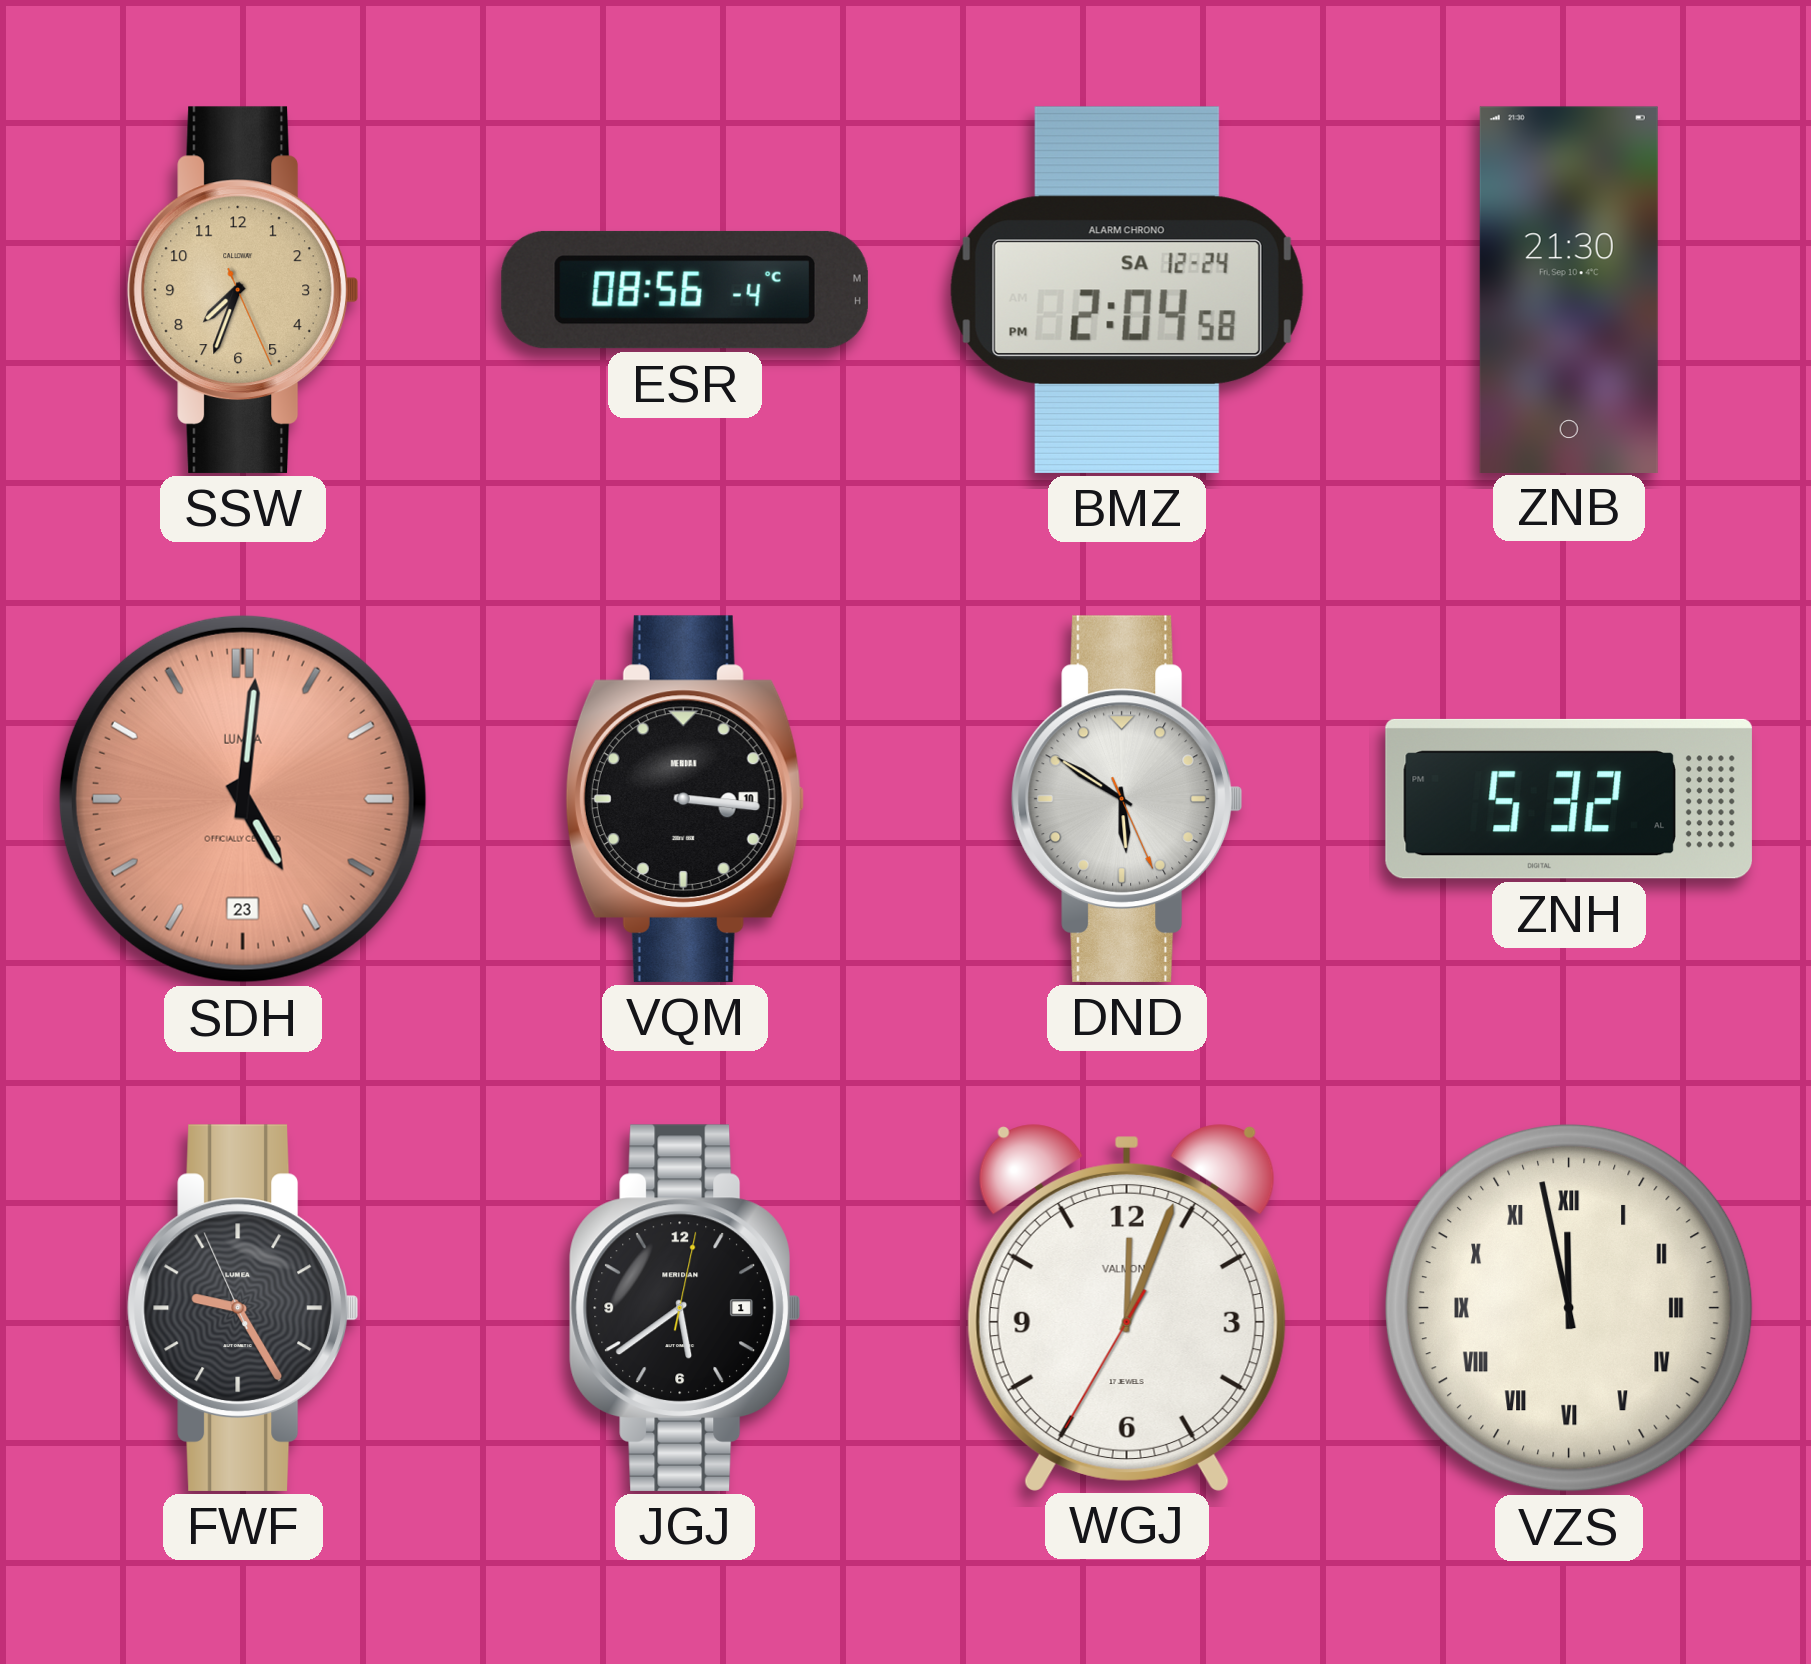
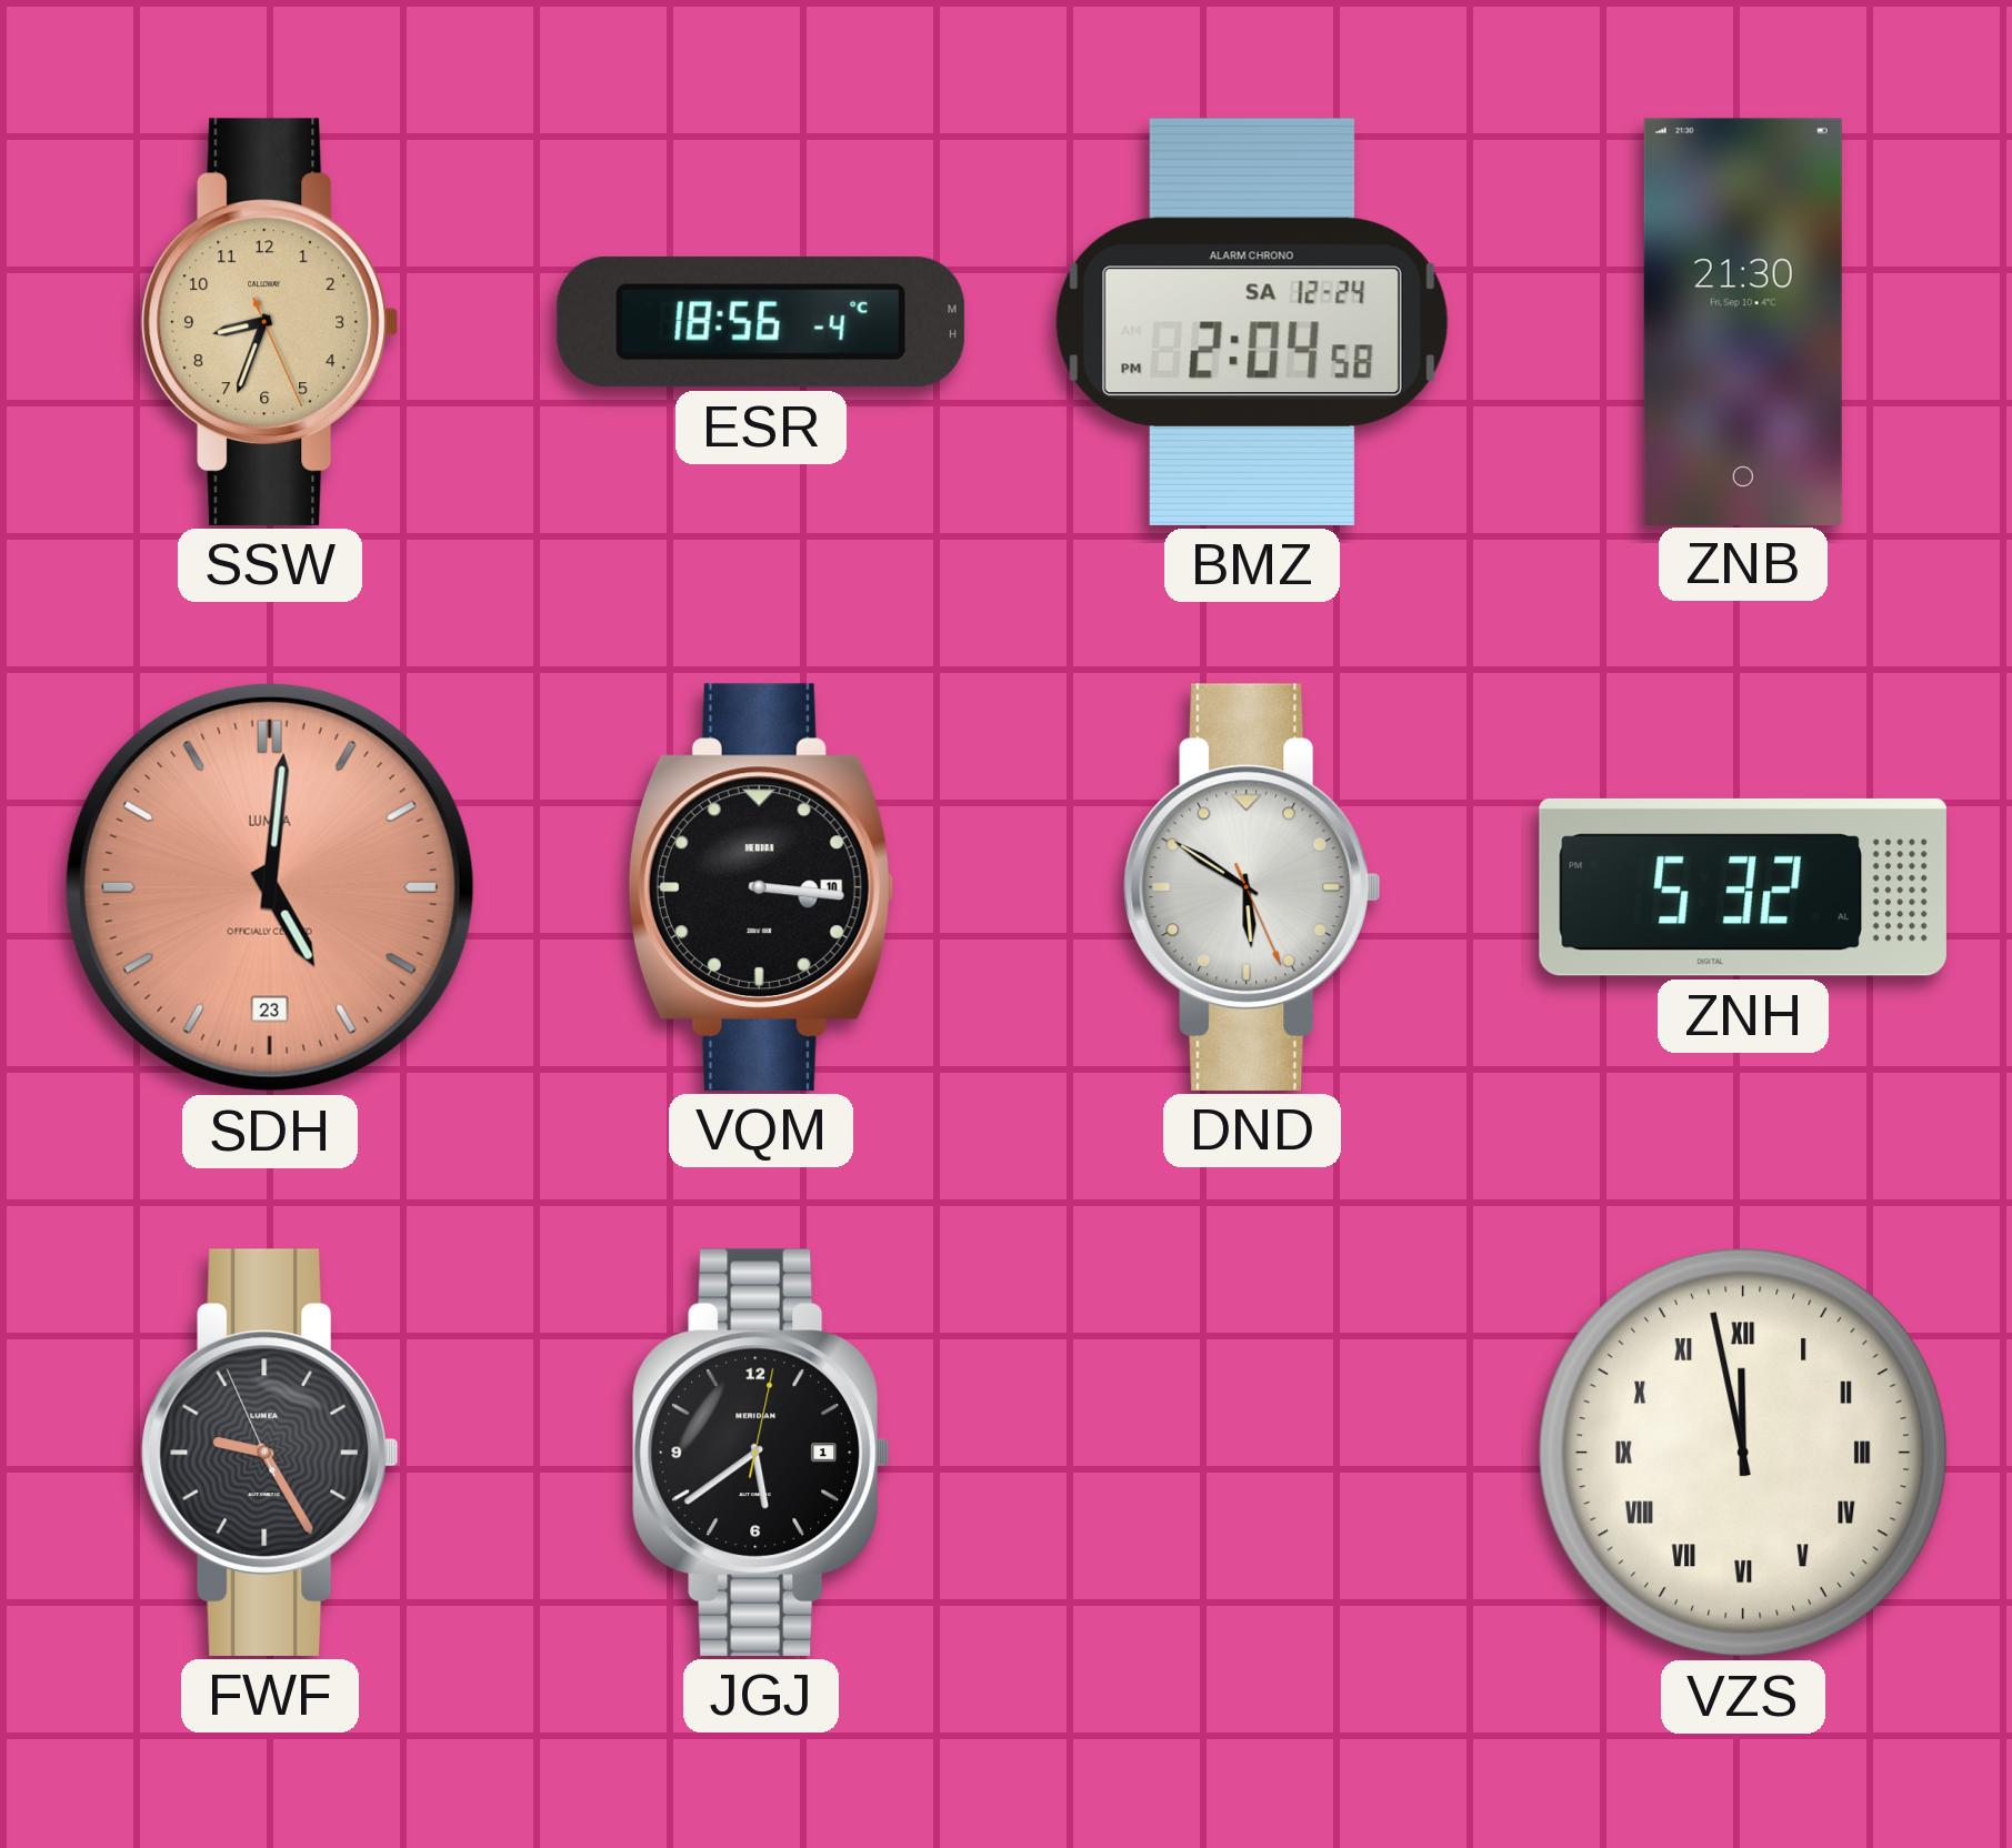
SSW: 7:33 -> 8:33 (269, 322)
ESR: 08:56 -> 18:56 (761, 322)
WGJ: 12:03 -> none (1127, 1308)
